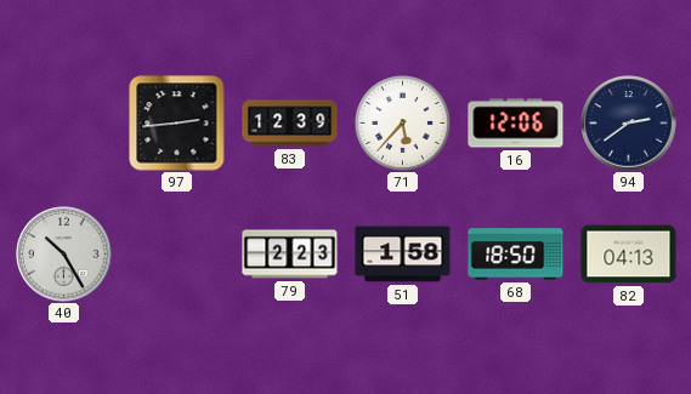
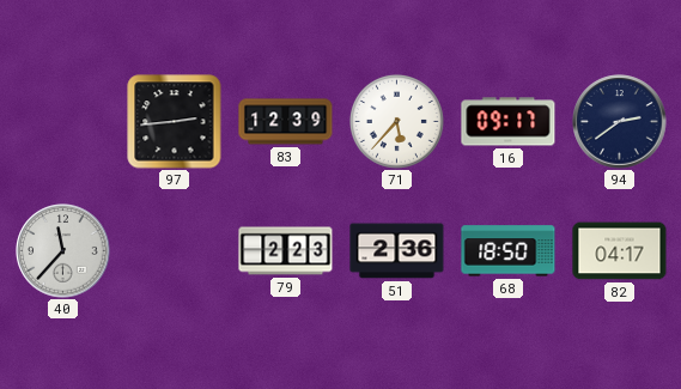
16: 12:06 -> 09:17 (509, 122)
40: 10:25 -> 11:37 (63, 251)
51: 1:58 -> 2:36 (397, 251)
82: 04:13 -> 04:17 (620, 251)
